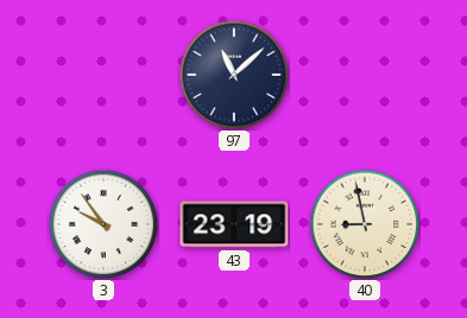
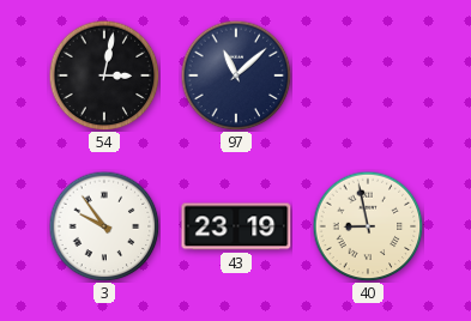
54: none -> 3:02 (104, 75)
